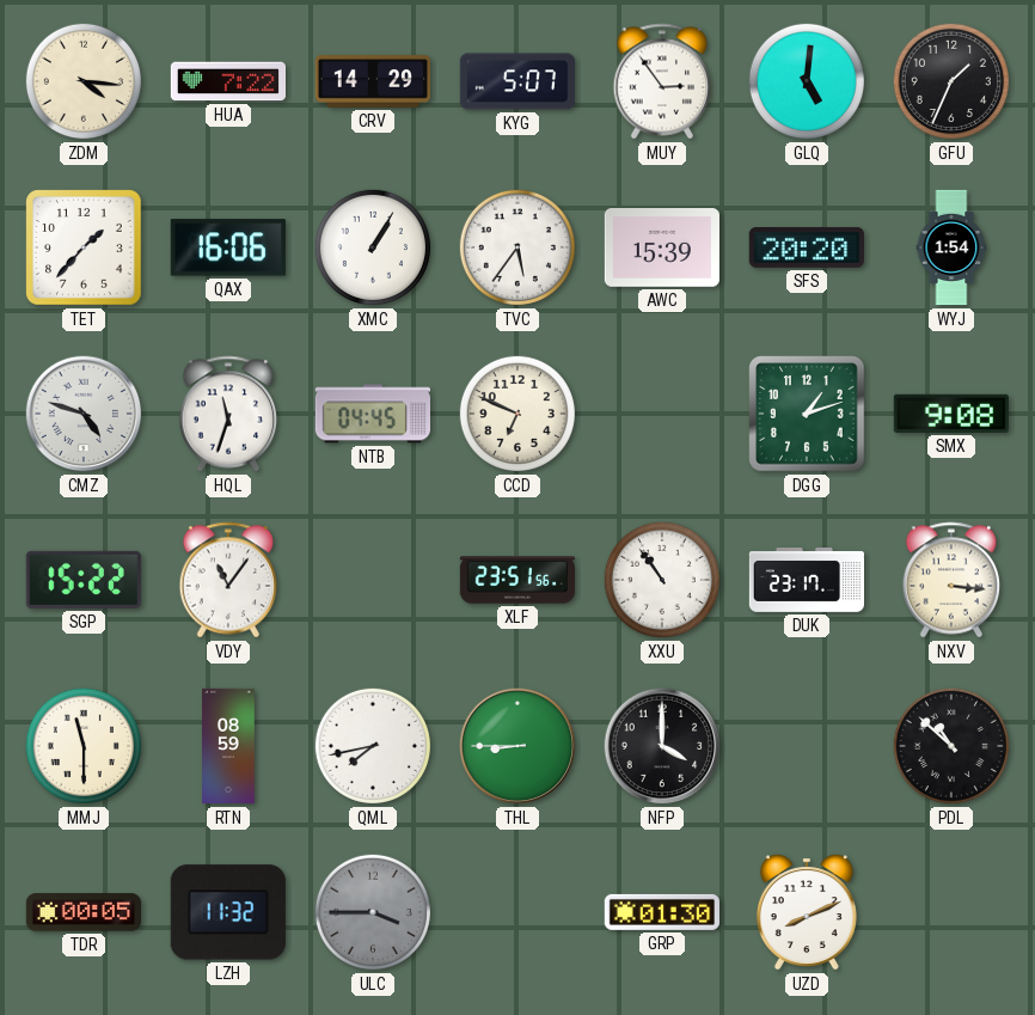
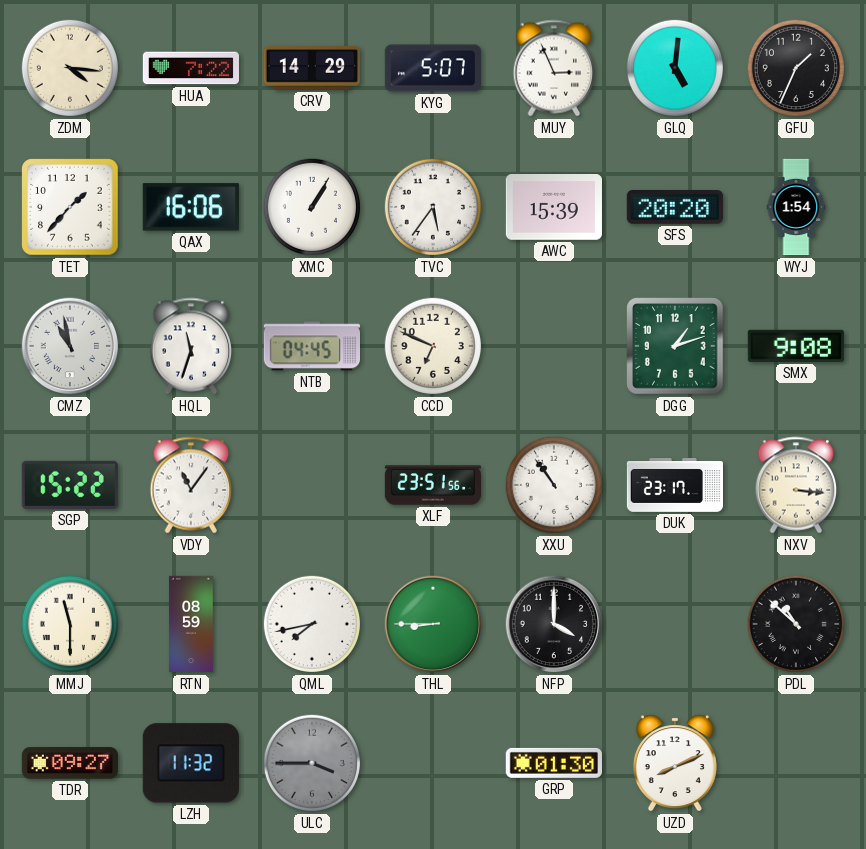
MUY: 2:54 -> 2:56 (554, 68)
CMZ: 4:48 -> 10:58 (70, 346)
TDR: 00:05 -> 09:27 (69, 763)
